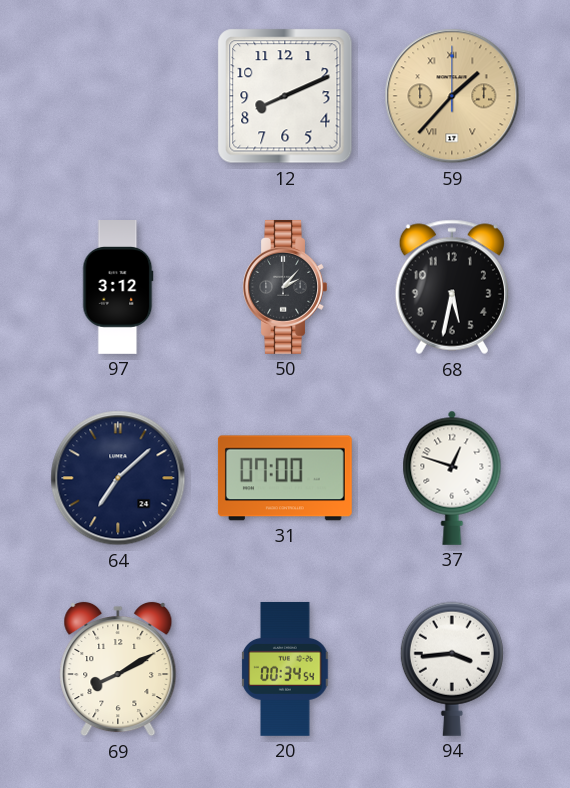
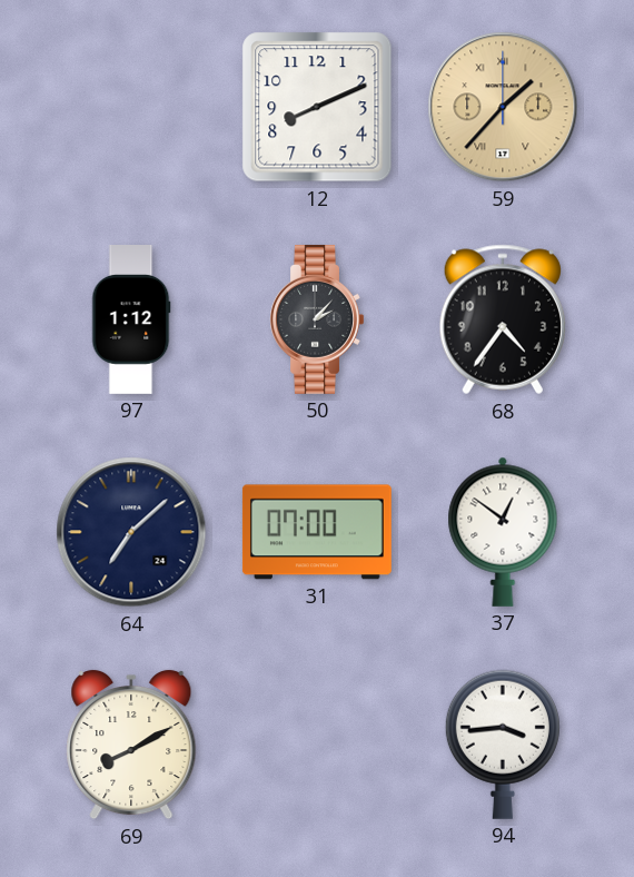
97: 3:12 -> 1:12 (131, 321)
68: 5:32 -> 4:36 (503, 319)
37: 12:48 -> 12:51 (503, 532)
20: 00:34 -> none (285, 669)
